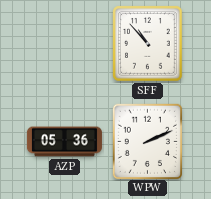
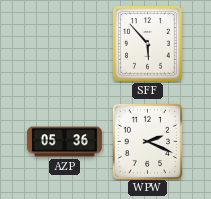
SFF: 10:53 -> 5:53 (148, 44)
WPW: 2:11 -> 2:19 (147, 141)
